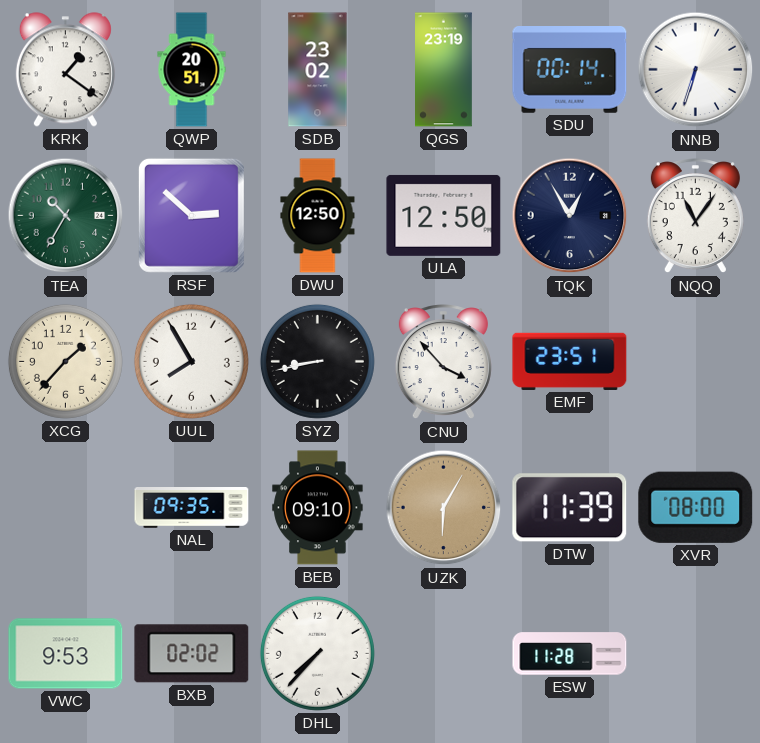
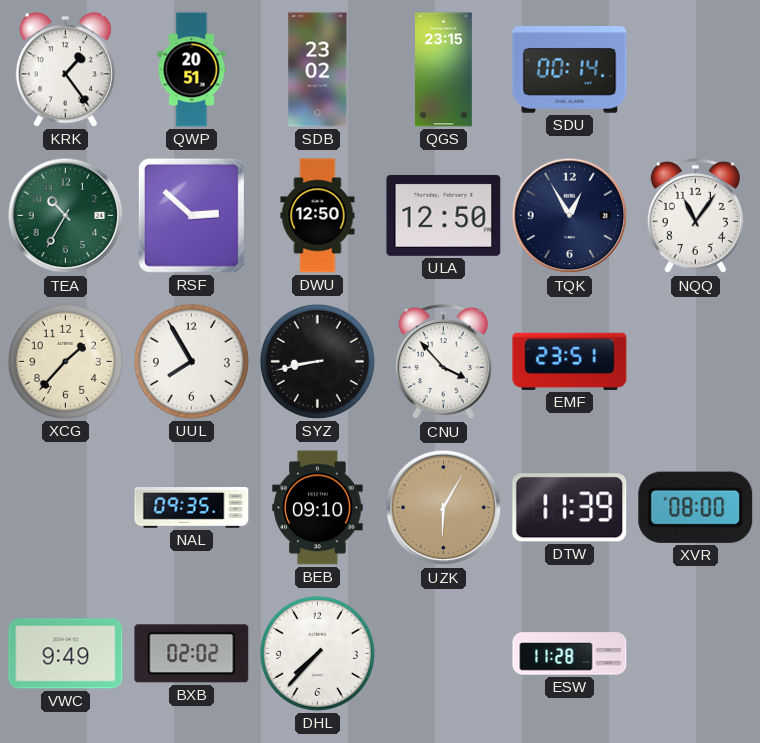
KRK: 1:21 -> 1:24 (65, 70)
QGS: 23:19 -> 23:15 (444, 70)
NNB: 6:33 -> none (696, 70)
VWC: 9:53 -> 9:49 (66, 654)
